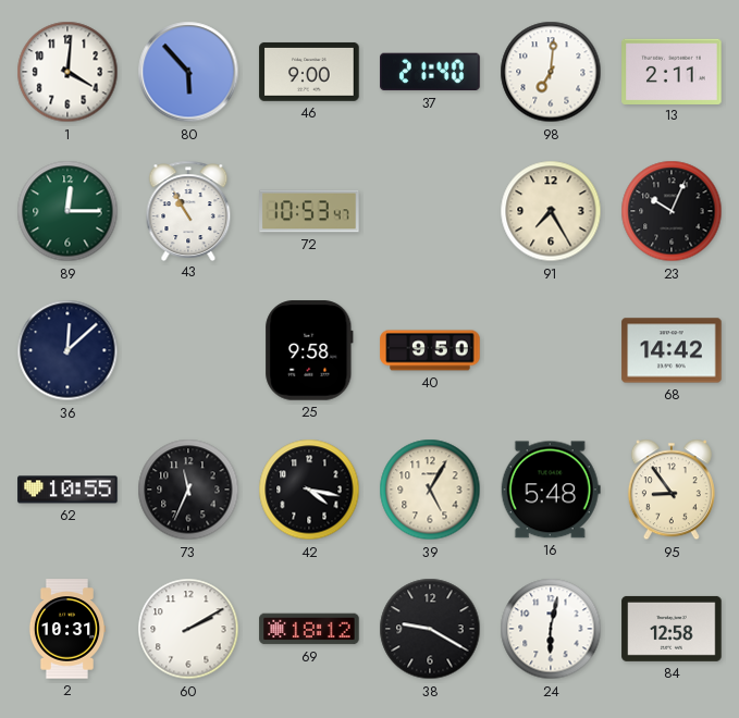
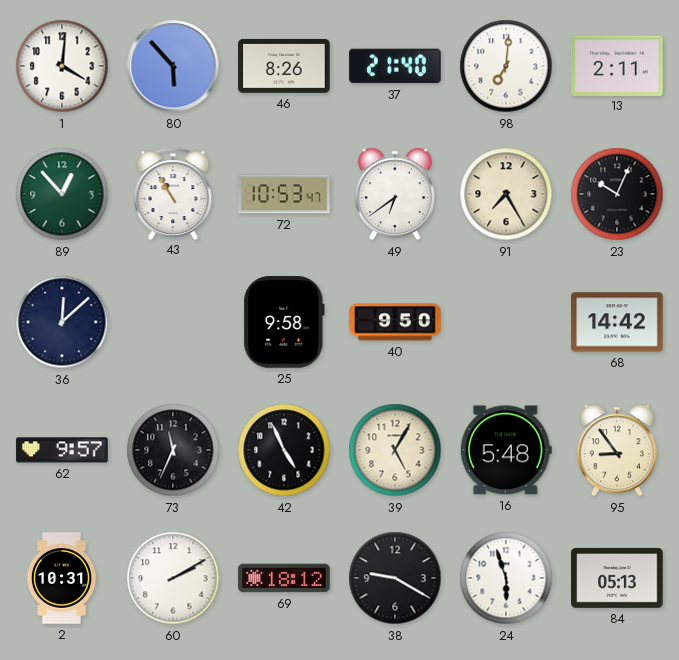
46: 9:00 -> 8:26 (284, 66)
89: 12:15 -> 12:53 (62, 194)
49: none -> 6:39 (395, 194)
62: 10:55 -> 9:57 (62, 450)
42: 4:17 -> 4:56 (284, 450)
24: 6:02 -> 5:57 (506, 578)
84: 12:58 -> 05:13 (617, 578)
